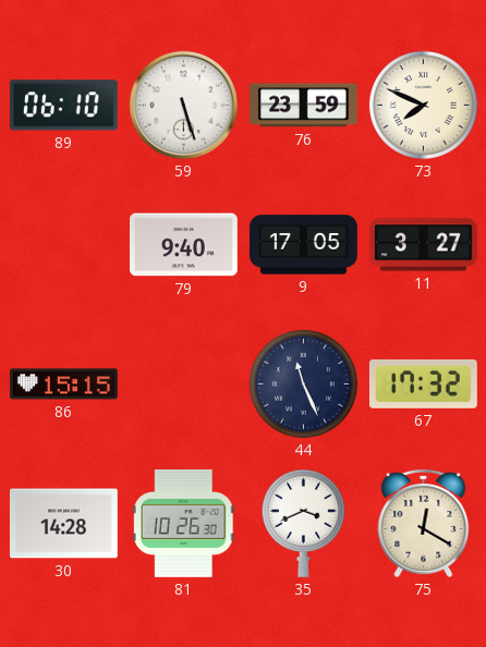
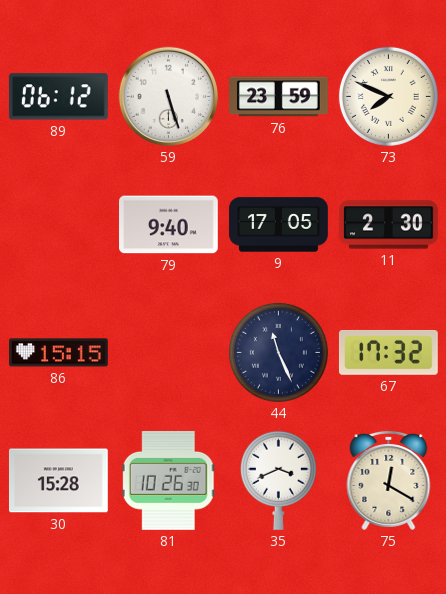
89: 06:10 -> 06:12 (58, 97)
11: 3:27 -> 2:30 (389, 225)
30: 14:28 -> 15:28 (58, 481)
